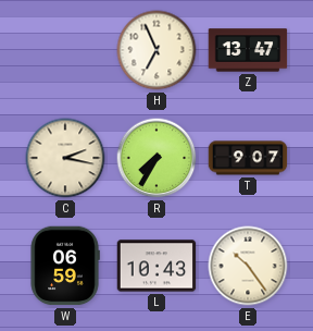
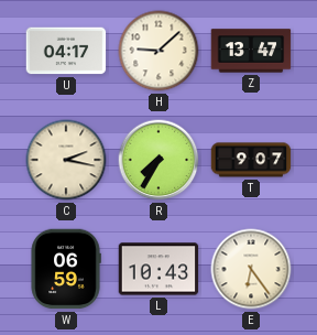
U: none -> 04:17 (66, 51)
H: 6:56 -> 9:08 (158, 51)
E: 10:24 -> 6:24 (251, 269)
